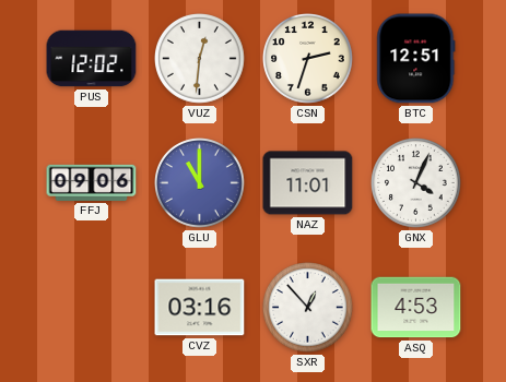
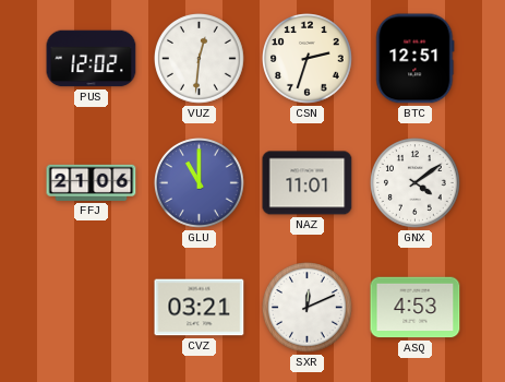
FFJ: 09:06 -> 21:06 (92, 182)
GNX: 4:04 -> 4:09 (416, 183)
CVZ: 03:16 -> 03:21 (200, 308)
SXR: 12:53 -> 12:11 (308, 308)
